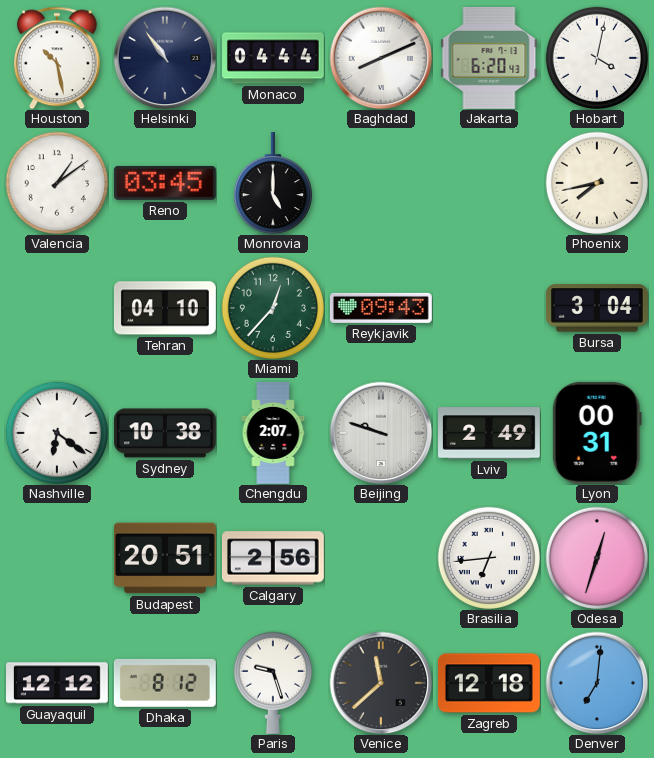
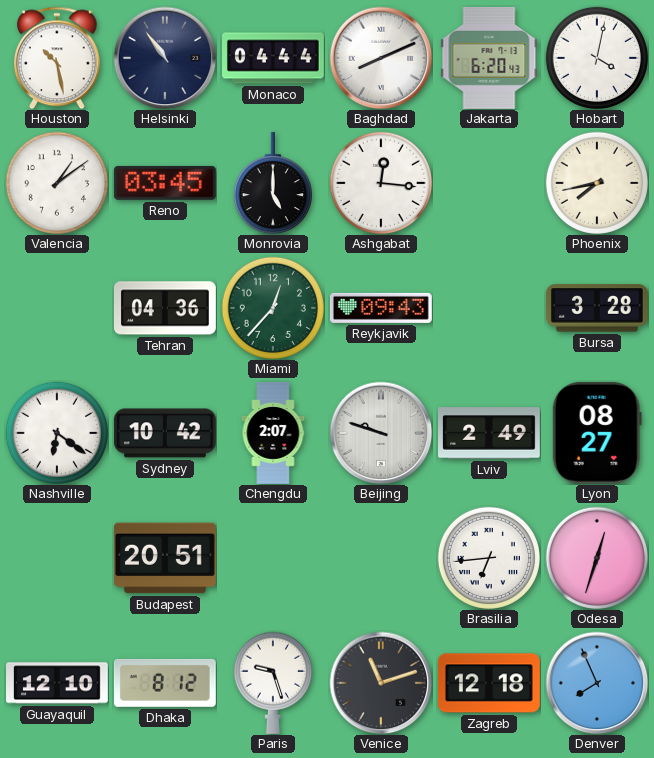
Ashgabat: none -> 12:16 (381, 183)
Tehran: 04:10 -> 04:36 (165, 308)
Bursa: 3:04 -> 3:28 (597, 308)
Sydney: 10:38 -> 10:42 (165, 433)
Lyon: 00:31 -> 08:27 (597, 433)
Calgary: 2:56 -> none (273, 558)
Guayaquil: 12:12 -> 12:10 (58, 683)
Venice: 11:38 -> 11:12 (381, 683)
Denver: 7:01 -> 7:56 (597, 683)
